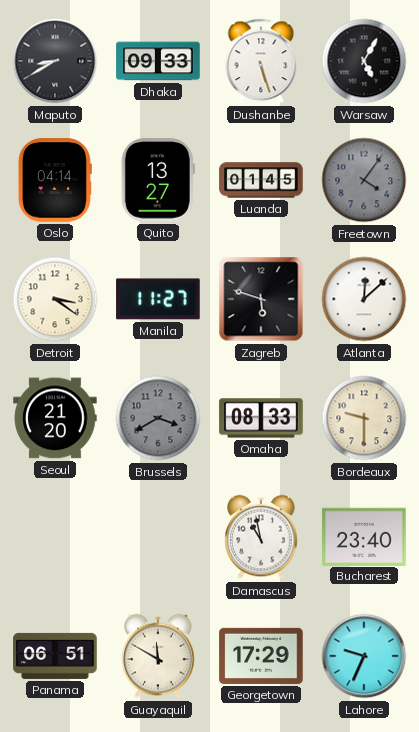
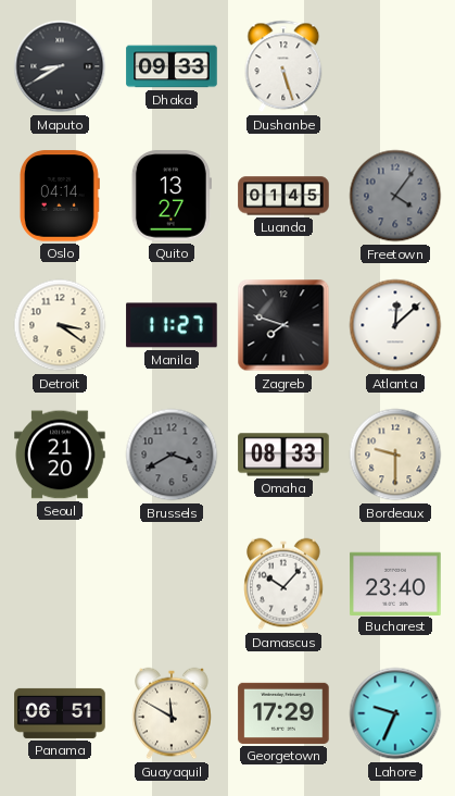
Warsaw: 5:05 -> none (364, 61)
Zagreb: 5:48 -> 7:48 (283, 325)
Damascus: 10:58 -> 10:07 (283, 584)
